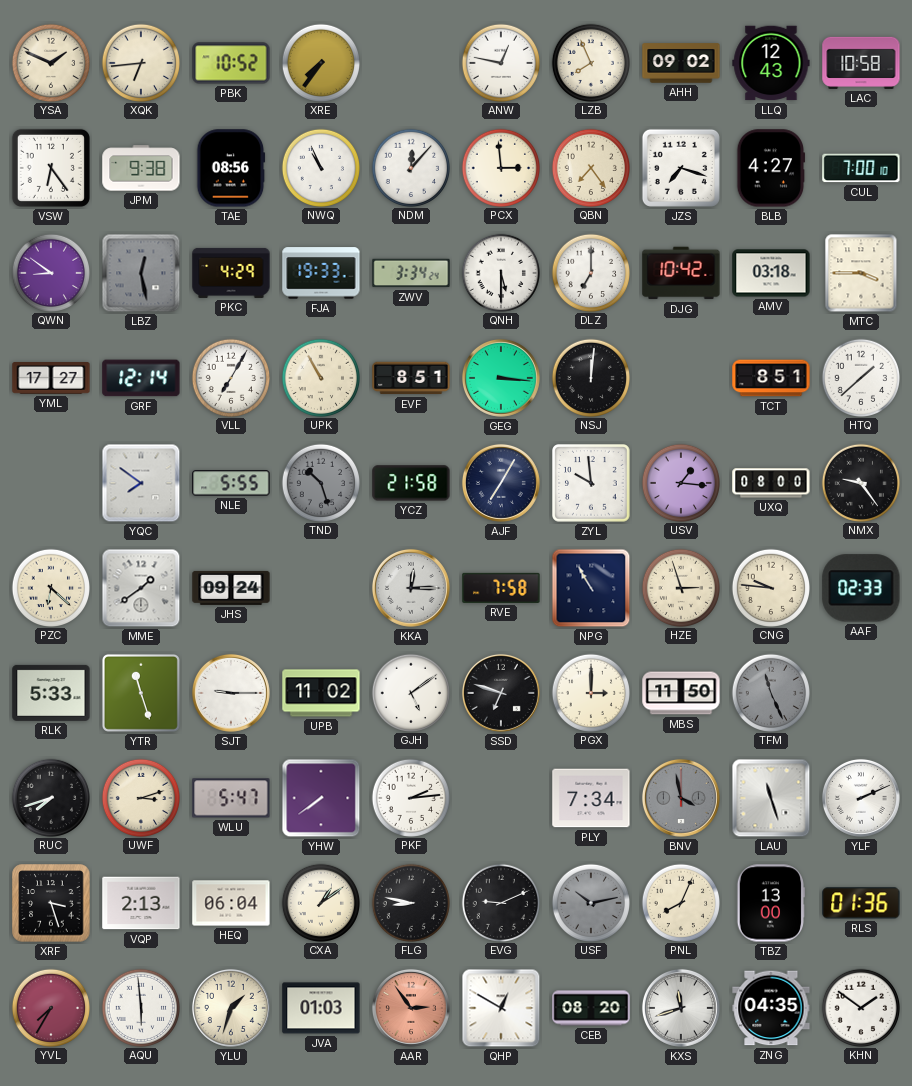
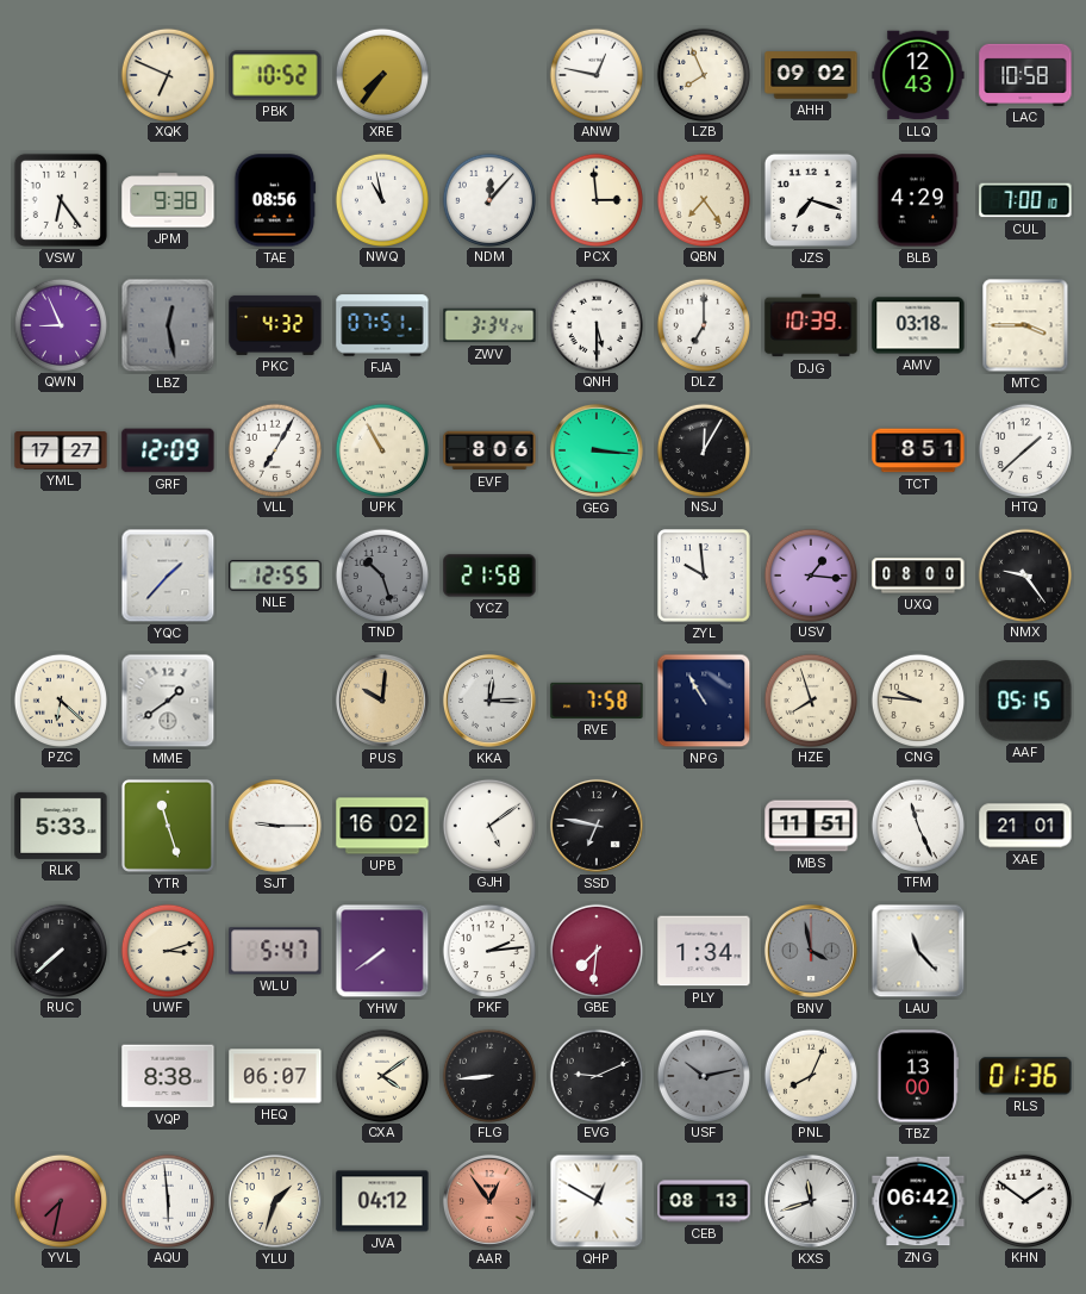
YSA: 1:49 -> none (50, 62)
XQK: 6:44 -> 6:49 (167, 74)
NWQ: 10:56 -> 10:58 (381, 199)
BLB: 4:27 -> 4:29 (918, 200)
QWN: 8:51 -> 8:56 (60, 324)
PKC: 4:29 -> 4:32 (275, 325)
FJA: 19:33 -> 07:51 (382, 325)
DJG: 10:42 -> 10:39 (811, 325)
GRF: 12:14 -> 12:09 (168, 450)
EVF: 8:51 -> 8:06 (489, 450)
NSJ: 12:01 -> 12:05 (703, 449)
YQC: 7:51 -> 1:37 (168, 576)
NLE: 5:55 -> 12:55 (275, 576)
AJF: 7:05 -> none (501, 483)
JHS: 09:24 -> none (231, 588)
PUS: none -> 10:01 (382, 701)
HZE: 2:57 -> 7:57 (810, 699)
AAF: 02:33 -> 05:15 (1025, 701)
UPB: 11:02 -> 16:02 (382, 826)
SSD: 6:48 -> 6:47 (597, 826)
PGX: 3:00 -> none (590, 692)
MBS: 11:50 -> 11:51 (811, 826)
TFM dial: grey -> white (917, 825)
XAE: none -> 21:01 (1025, 826)
RUC: 7:42 -> 7:38 (60, 950)
GBE: none -> 7:31 (595, 950)
PLY: 7:34 -> 1:34 (704, 951)
LAU: 11:27 -> 11:23 (918, 951)
YLF: 2:11 -> none (861, 798)
XRF: 3:27 -> none (51, 903)
VQP: 2:13 -> 8:38 (168, 1076)
HEQ: 06:04 -> 06:07 (275, 1076)
CXA: 1:09 -> 4:09 (381, 1075)
FLG: 8:47 -> 8:44 (488, 1075)
YVL: 7:35 -> 7:32 (60, 1200)
JVA: 01:03 -> 04:12 (382, 1201)
AAR: 2:54 -> 12:54 (489, 1201)
CEB: 08:20 -> 08:13 (704, 1201)
ZNG: 04:35 -> 06:42 (918, 1201)
